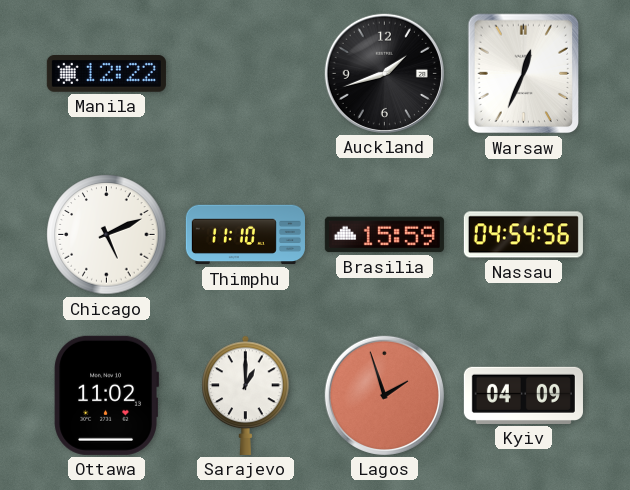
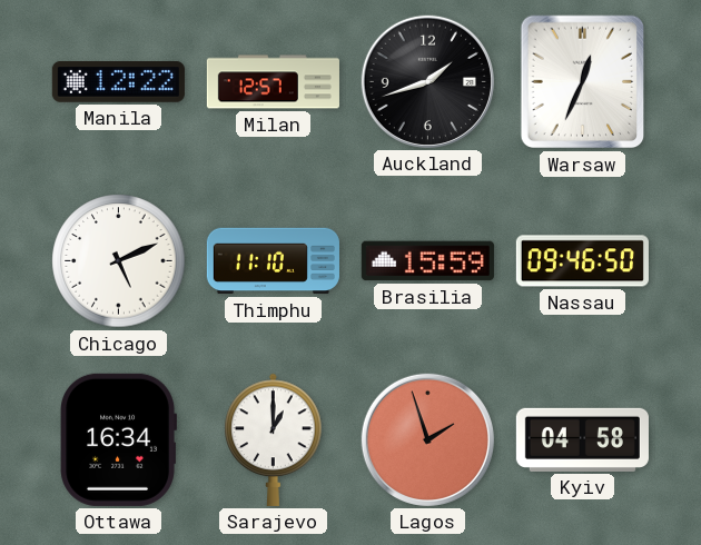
Milan: none -> 12:57 (273, 82)
Nassau: 04:54 -> 09:46 (582, 261)
Ottawa: 11:02 -> 16:34 (118, 439)
Kyiv: 04:09 -> 04:58 (582, 439)
